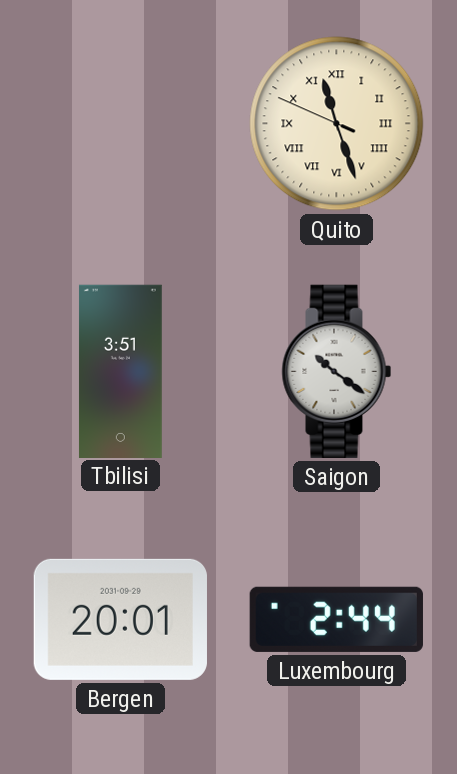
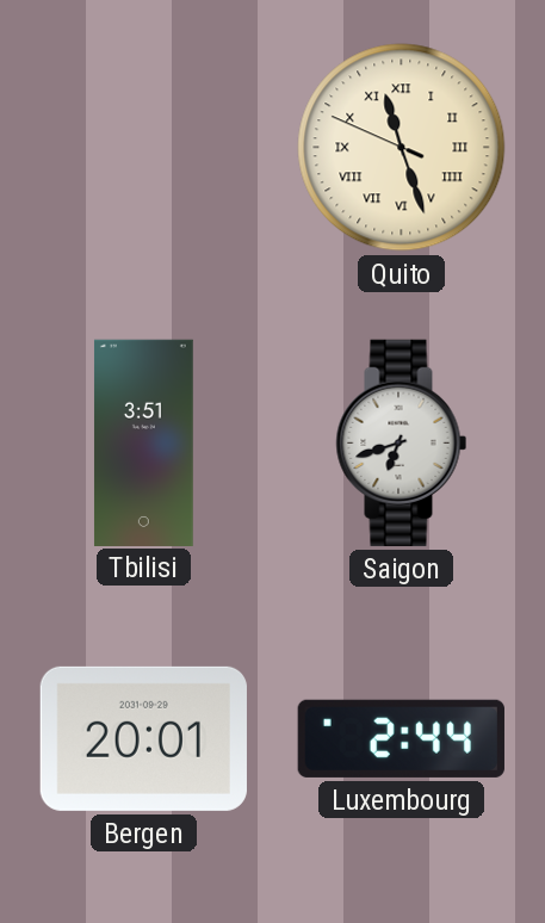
Saigon: 10:21 -> 6:42 (402, 442)
